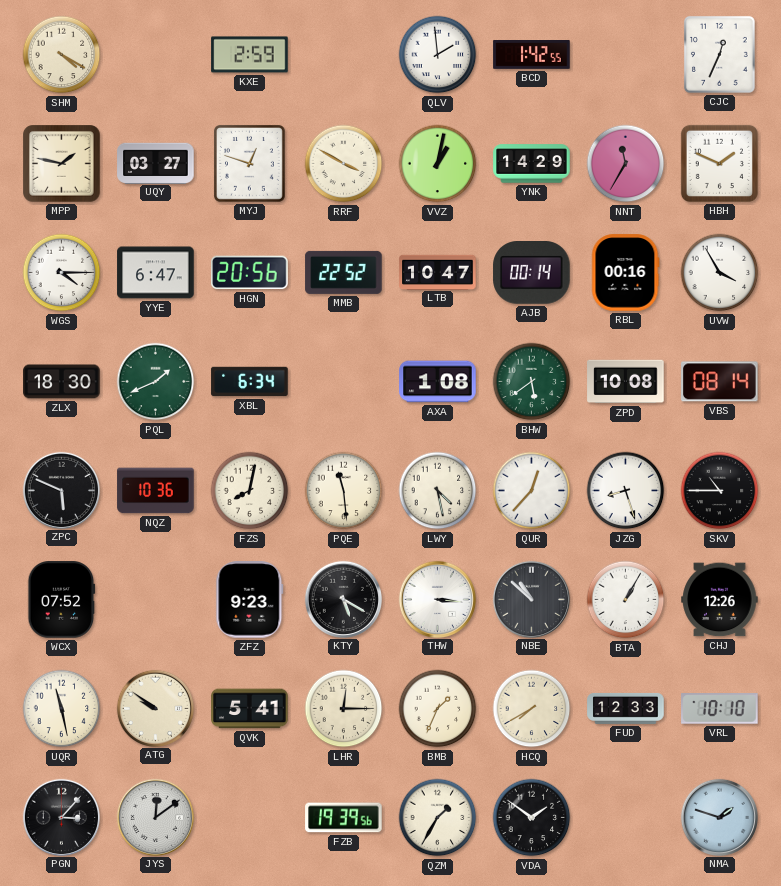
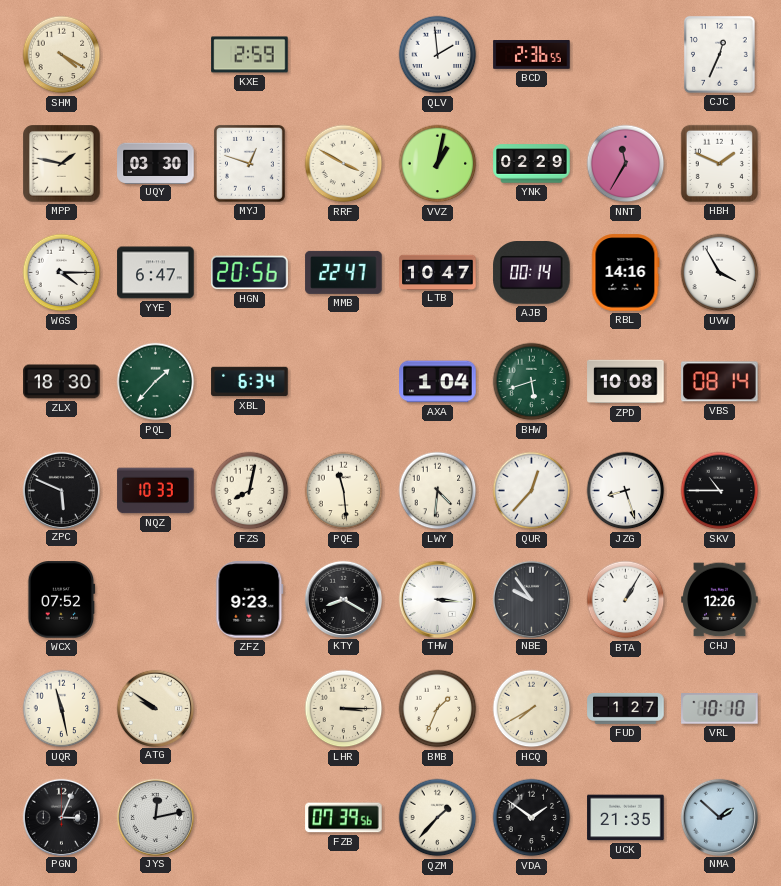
BCD: 1:42 -> 2:36 (532, 55)
UQY: 03:27 -> 03:30 (156, 163)
YNK: 14:29 -> 02:29 (532, 164)
MMB: 22:52 -> 22:47 (344, 272)
RBL: 00:16 -> 14:16 (626, 273)
PQL: 1:41 -> 1:37 (156, 382)
AXA: 1:08 -> 1:04 (438, 382)
BHW: 5:39 -> 5:42 (532, 382)
NQZ: 10:36 -> 10:33 (156, 491)
LWY: 4:28 -> 4:31 (438, 491)
KTY: 5:20 -> 8:20 (343, 599)
NBE: 10:52 -> 9:54 (531, 599)
QVK: 5:41 -> none (250, 709)
LHR: 12:15 -> 3:15 (344, 709)
FUD: 12:33 -> 1:27 (626, 708)
PGN: 3:07 -> 3:04 (61, 817)
JYS: 12:09 -> 12:13 (155, 817)
FZB: 19:39 -> 07:39 (344, 818)
QZM: 1:35 -> 1:37 (438, 818)
UCK: none -> 21:35 (626, 818)
NMA: 1:48 -> 1:52 (719, 817)
